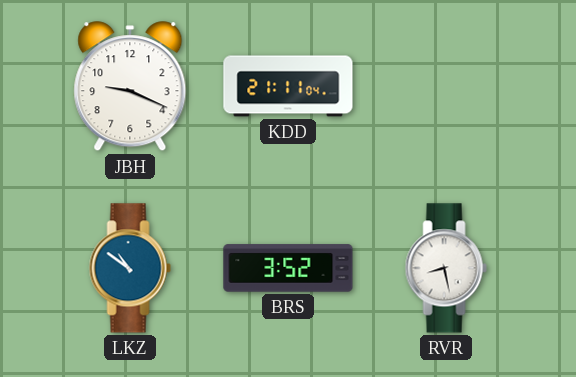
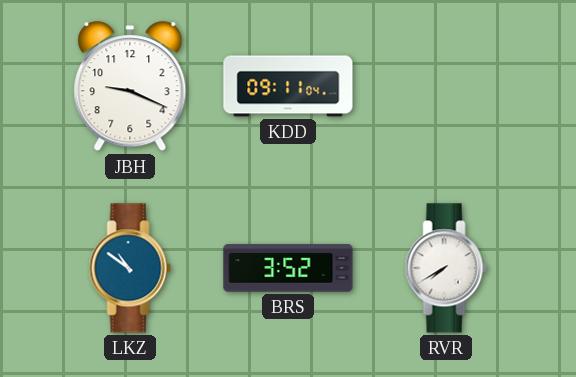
KDD: 21:11 -> 09:11 (288, 86)
RVR: 8:28 -> 7:40 (446, 268)
